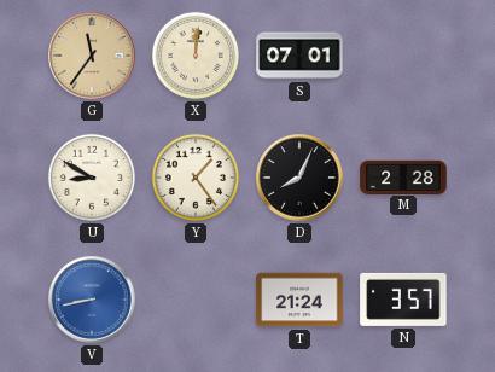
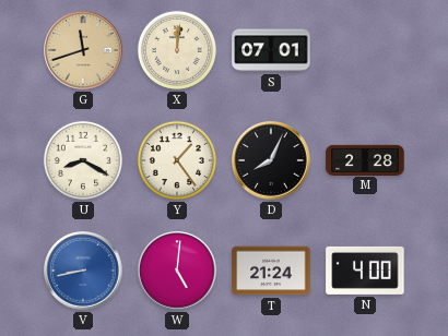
G: 11:36 -> 11:42 (83, 50)
U: 8:50 -> 8:20 (83, 160)
W: none -> 5:01 (177, 271)
N: 3:57 -> 4:00 (365, 271)
